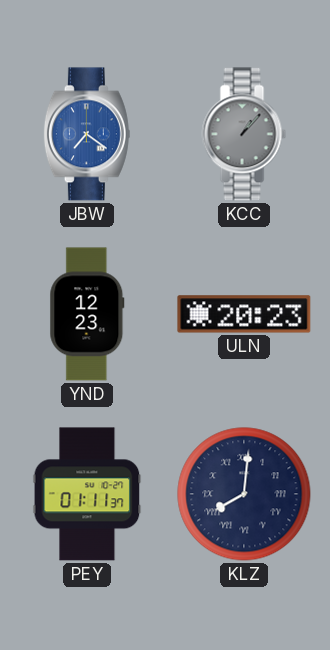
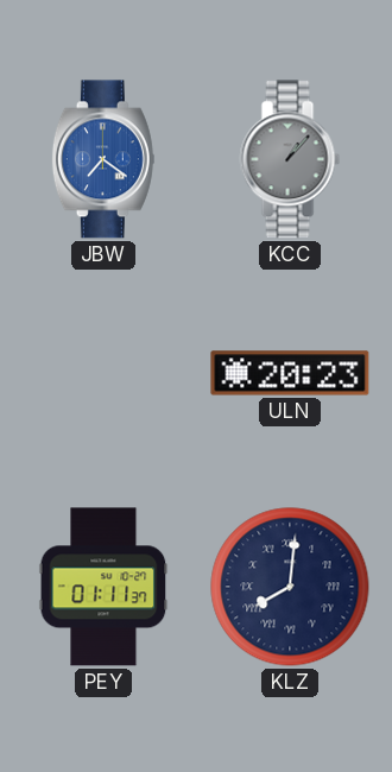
YND: 12:23 -> none (87, 314)
